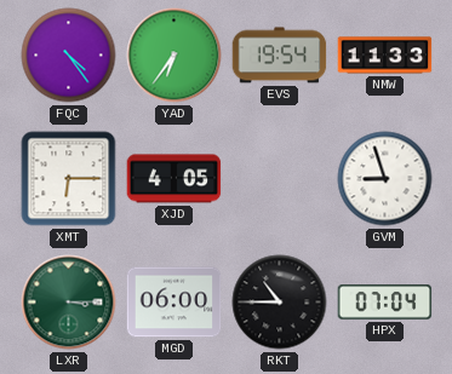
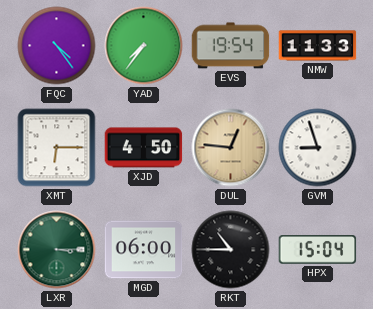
YAD: 6:36 -> 7:36 (144, 46)
XJD: 4:05 -> 4:50 (144, 148)
DUL: none -> 12:46 (231, 148)
HPX: 07:04 -> 15:04 (318, 250)
